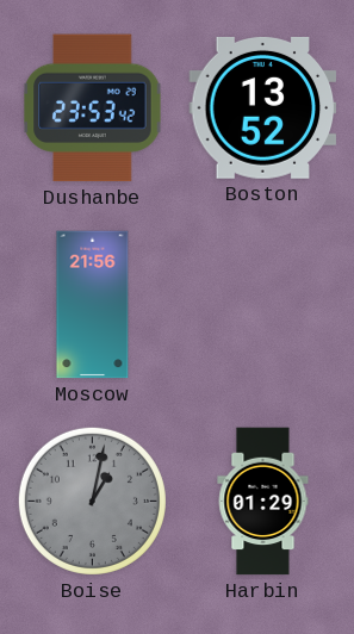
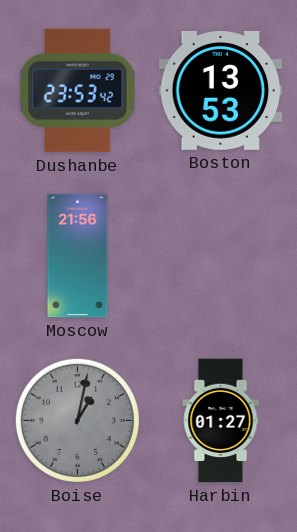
Boston: 13:52 -> 13:53 (221, 90)
Harbin: 01:29 -> 01:27 (221, 421)
